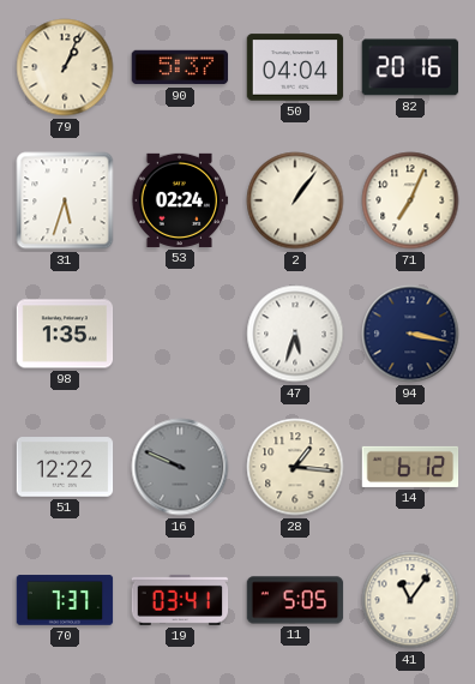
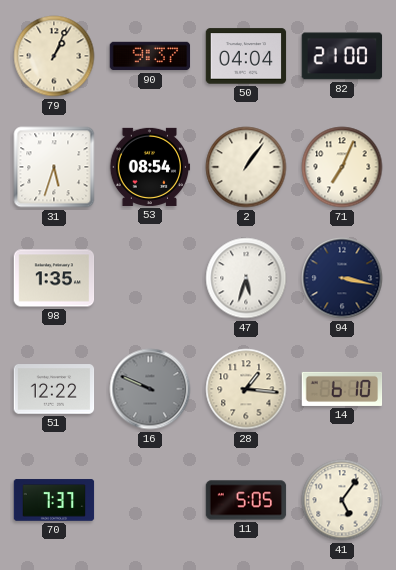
90: 5:37 -> 9:37 (150, 56)
82: 20:16 -> 21:00 (342, 56)
53: 02:24 -> 08:54 (150, 167)
14: 6:12 -> 6:10 (342, 389)
19: 03:41 -> none (180, 600)
41: 11:06 -> 5:06 (342, 500)
